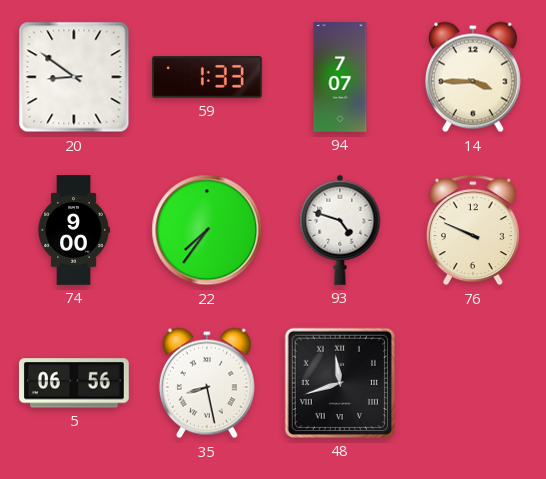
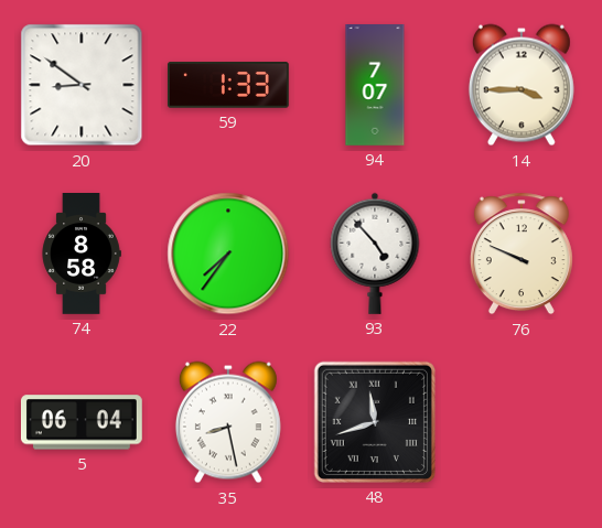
74: 9:00 -> 8:58 (82, 255)
93: 4:48 -> 4:53 (375, 254)
5: 06:56 -> 06:04 (82, 422)
